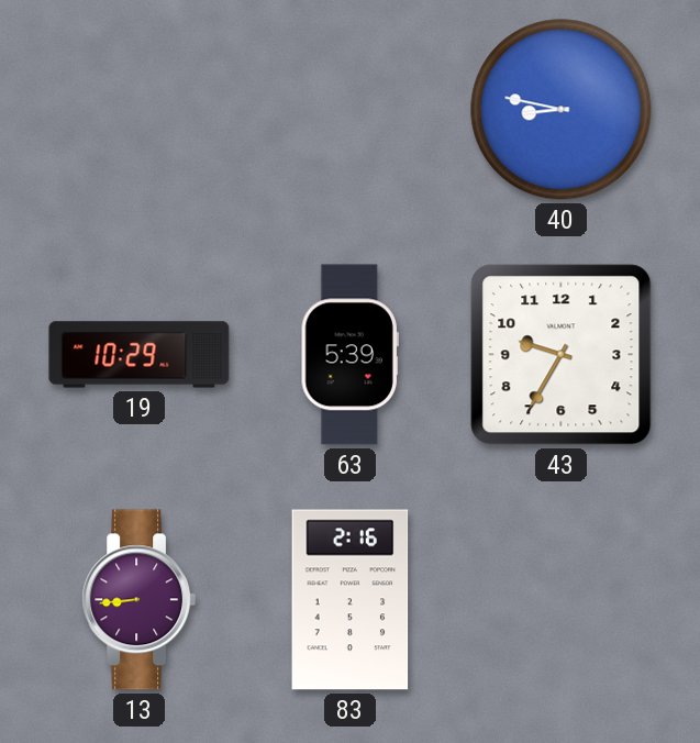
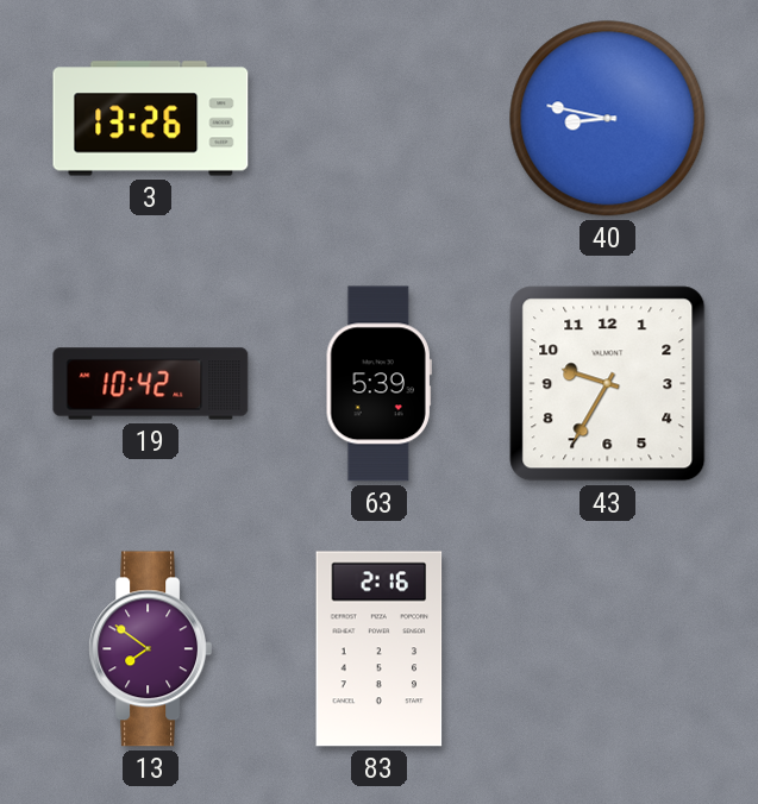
3: none -> 13:26 (151, 119)
19: 10:29 -> 10:42 (151, 384)
13: 8:44 -> 7:51 (151, 649)
